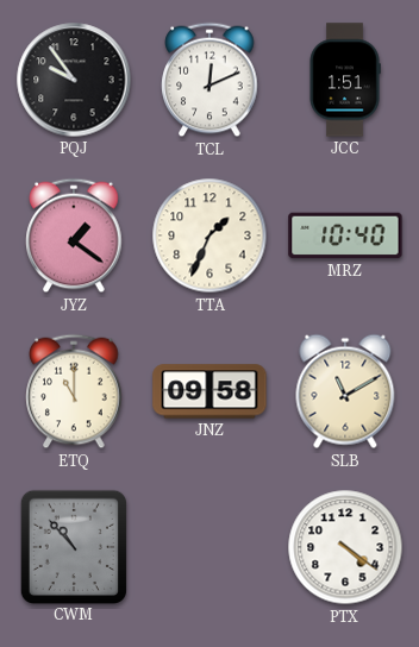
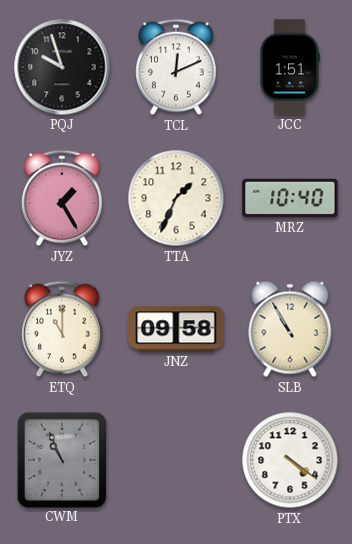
PQJ: 9:54 -> 9:57 (62, 67)
JYZ: 1:21 -> 1:25 (62, 198)
SLB: 11:10 -> 10:55 (290, 329)
CWM: 10:53 -> 10:56 (61, 459)
